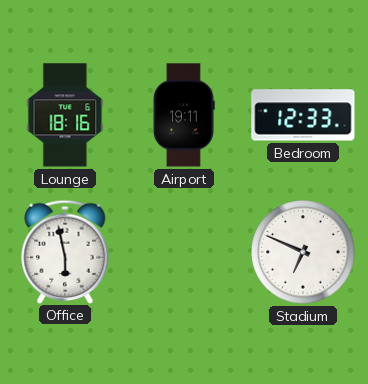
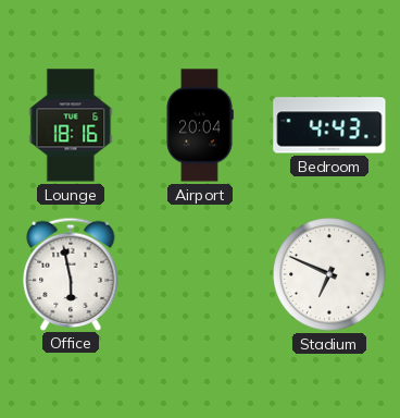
Airport: 19:11 -> 20:04 (200, 125)
Bedroom: 12:33 -> 4:43 (329, 125)
